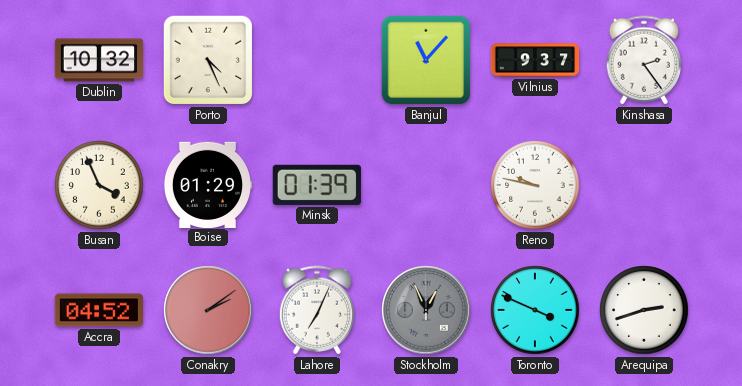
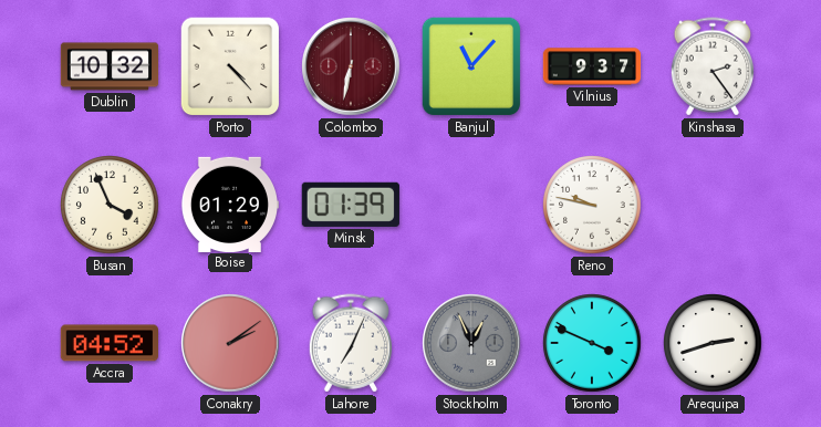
Porto: 4:26 -> 4:23 (230, 66)
Colombo: none -> 6:32 (351, 66)
